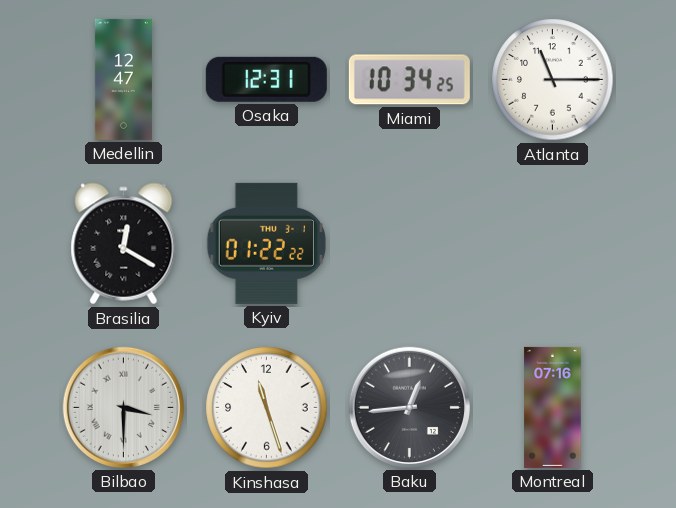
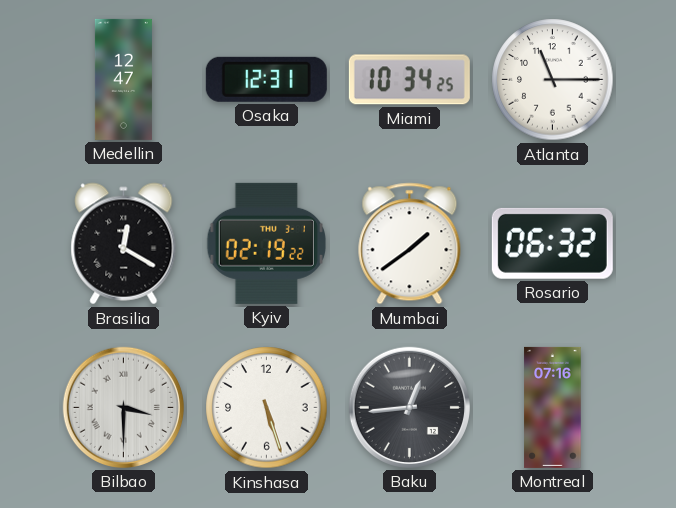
Kyiv: 01:22 -> 02:19 (266, 243)
Mumbai: none -> 1:39 (410, 244)
Rosario: none -> 06:32 (552, 243)
Kinshasa: 11:27 -> 5:27 (267, 408)
